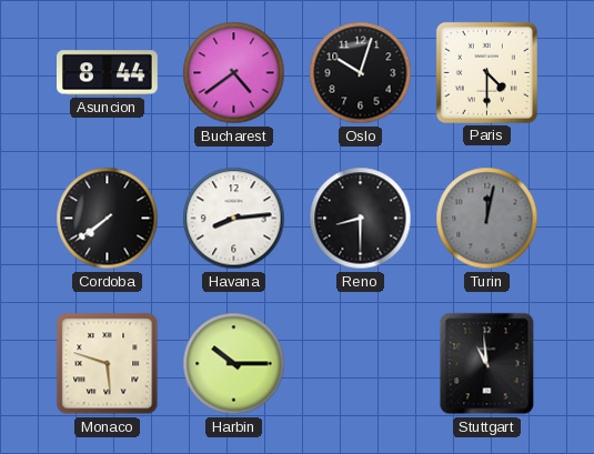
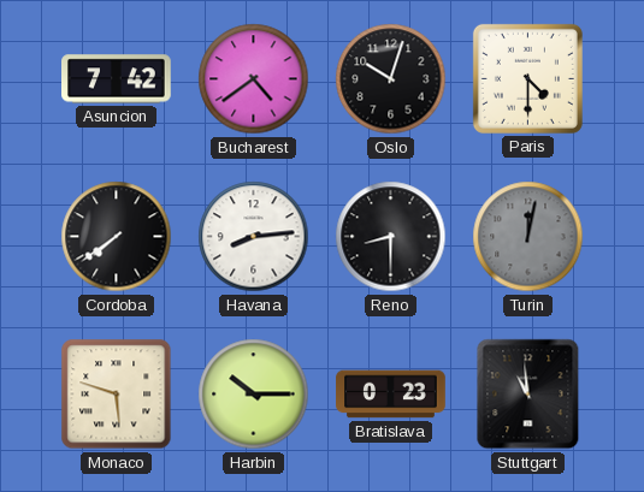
Asuncion: 8:44 -> 7:42 (117, 79)
Bratislava: none -> 0:23 (391, 395)
